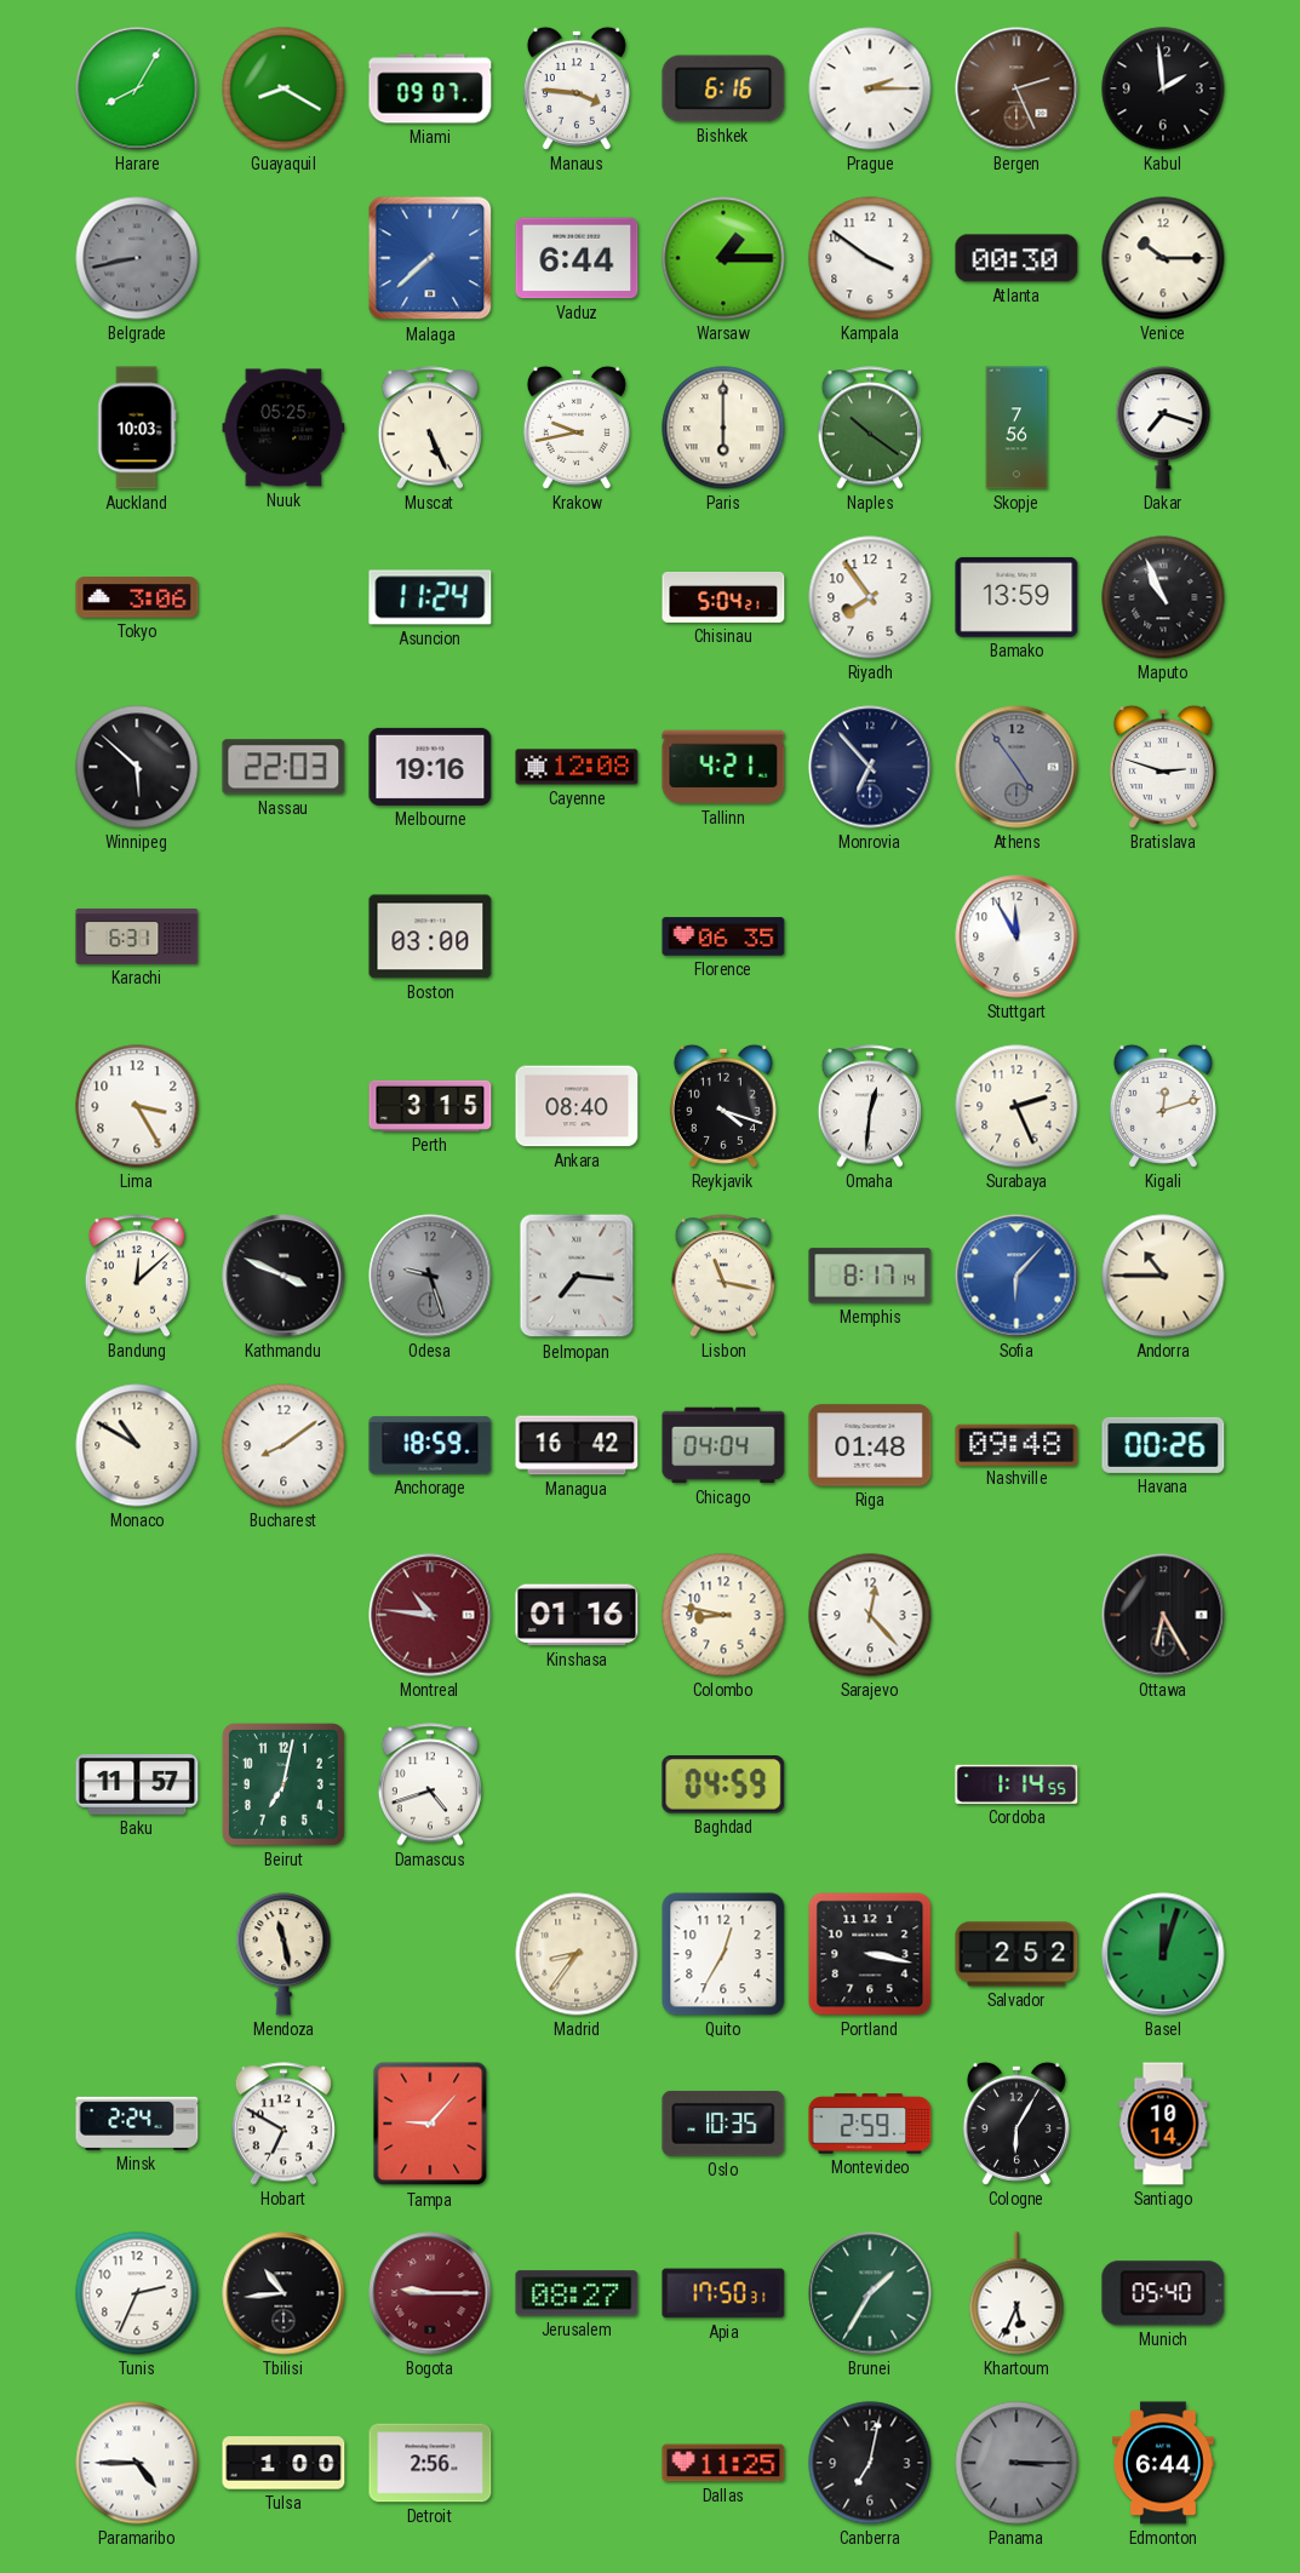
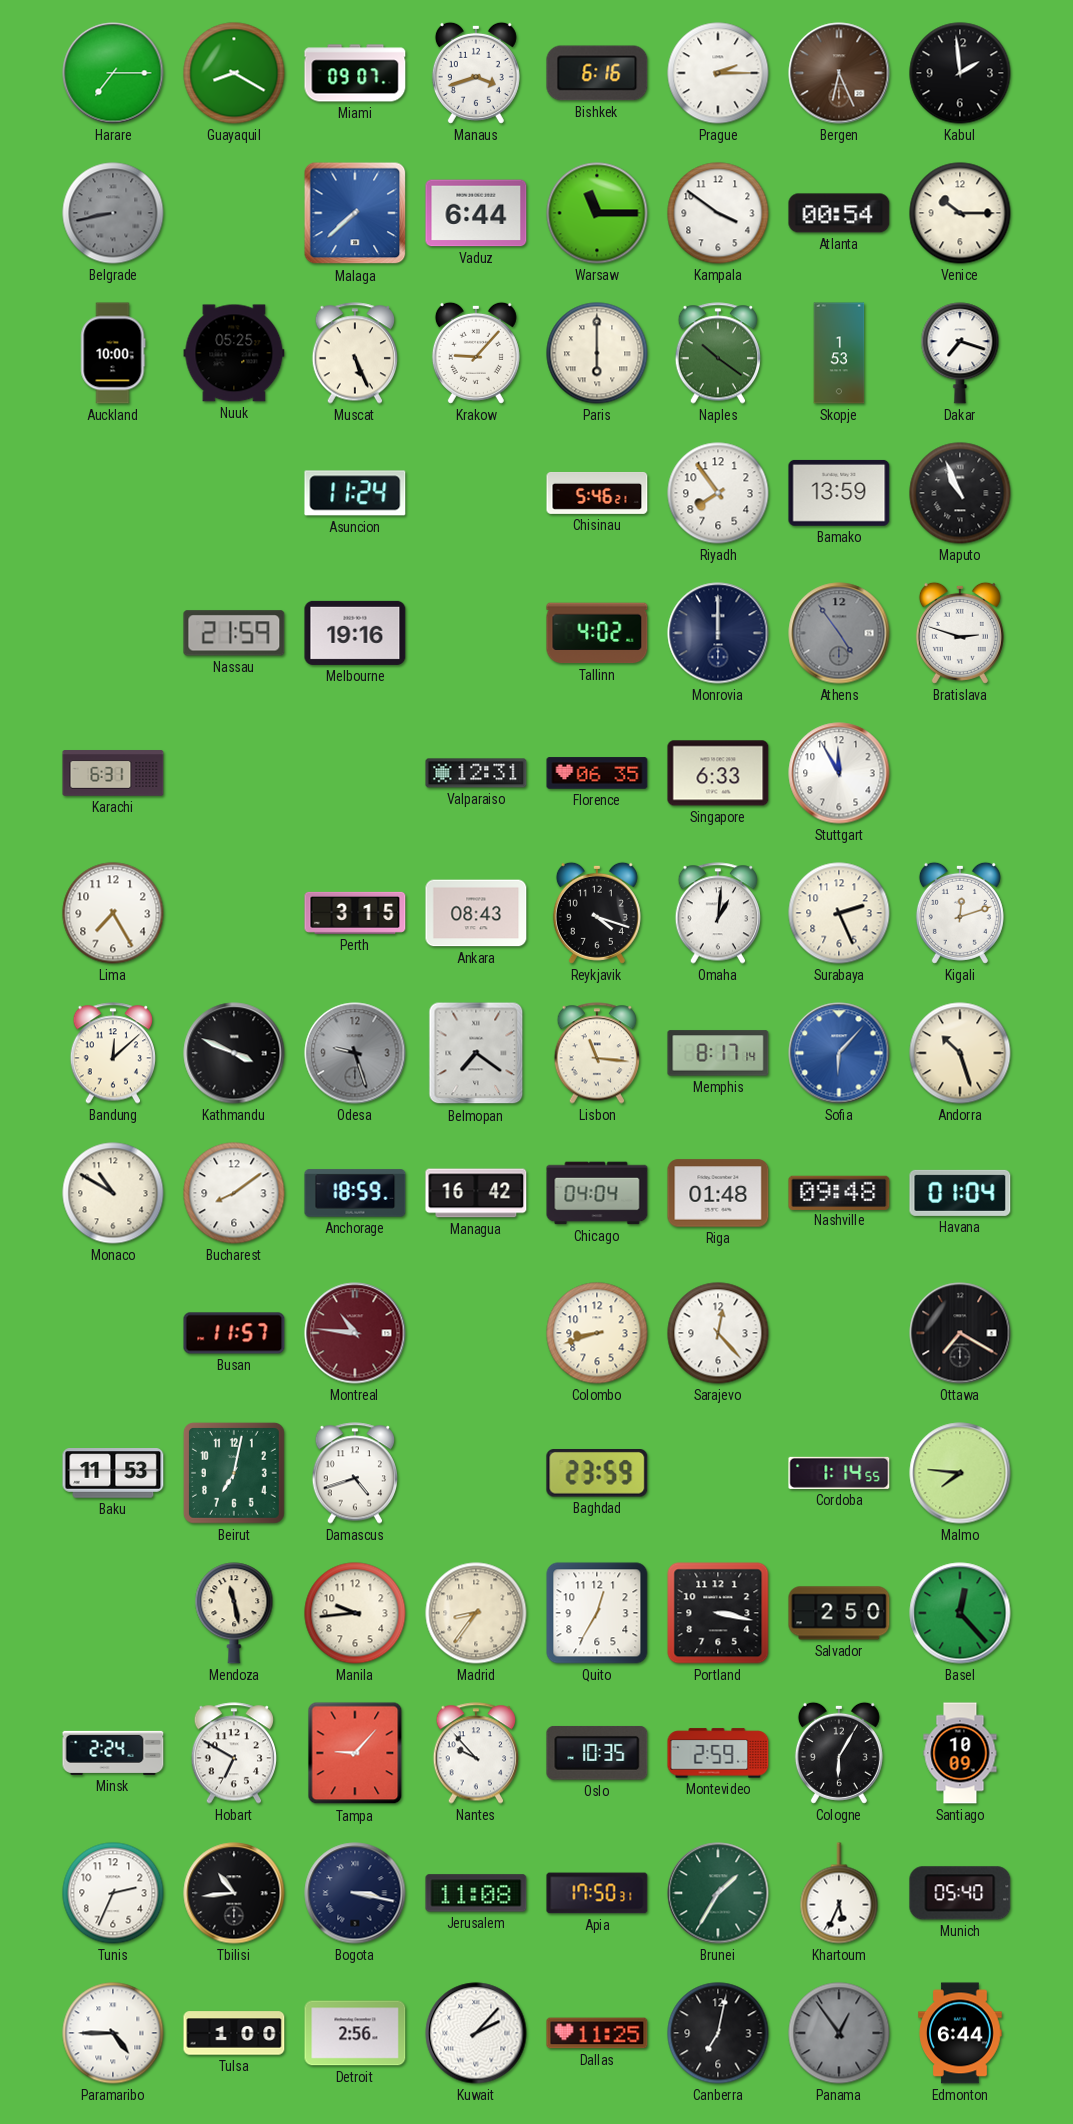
Harare: 8:05 -> 7:15 (113, 73)
Manaus: 3:46 -> 3:42 (476, 73)
Bergen: 2:26 -> 6:26 (839, 73)
Warsaw: 1:15 -> 11:15 (597, 213)
Atlanta: 00:30 -> 00:54 (839, 213)
Auckland: 10:03 -> 10:00 (113, 353)
Krakow: 9:43 -> 9:07 (476, 353)
Skopje: 7:56 -> 1:53 (839, 353)
Tokyo: 3:06 -> none (137, 597)
Chisinau: 5:04 -> 5:46 (597, 493)
Winnipeg: 5:52 -> none (137, 767)
Nassau: 22:03 -> 21:59 (234, 633)
Cayenne: 12:08 -> none (577, 767)
Tallinn: 4:21 -> 4:02 (597, 633)
Monrovia: 6:53 -> 12:00 (718, 633)
Boston: 03:00 -> none (430, 936)
Valparaiso: none -> 12:31 (476, 773)
Singapore: none -> 6:33 (718, 773)
Lima: 3:25 -> 7:25 (113, 913)
Ankara: 08:40 -> 08:43 (476, 913)
Omaha: 12:31 -> 1:01 (717, 913)
Belmopan: 7:16 -> 7:21 (476, 1053)
Lisbon: 11:17 -> 11:16 (596, 1053)
Andorra: 10:45 -> 10:27 (960, 1053)
Havana: 00:26 -> 01:04 (960, 1193)
Busan: none -> 11:57 (234, 1333)
Kinshasa: 01:16 -> none (577, 1615)
Colombo: 8:47 -> 8:42 (597, 1333)
Ottawa: 6:25 -> 7:20 (960, 1333)
Baku: 11:57 -> 11:53 (113, 1473)
Baghdad: 04:59 -> 23:59 (597, 1474)
Malmo: none -> 7:46 (960, 1473)
Manila: none -> 9:44 (355, 1613)
Salvador: 2:52 -> 2:50 (839, 1613)
Basel: 12:03 -> 12:23 (960, 1613)
Nantes: none -> 9:53 (475, 1753)
Santiago: 10:14 -> 10:09 (960, 1753)
Bogota: 9:15 -> 3:17 (355, 1893)
Bogota dial: burgundy -> navy (355, 1893)
Jerusalem: 08:27 -> 11:08 (476, 1893)
Kuwait: none -> 2:07 (476, 2033)
Panama: 3:15 -> 12:54 (839, 2033)
